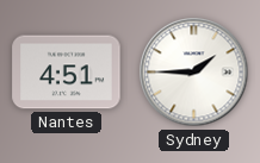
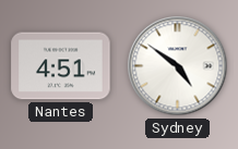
Sydney: 1:45 -> 4:51 (178, 66)
